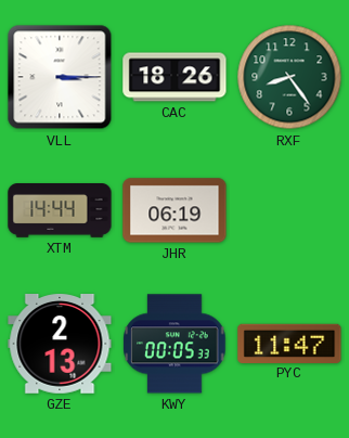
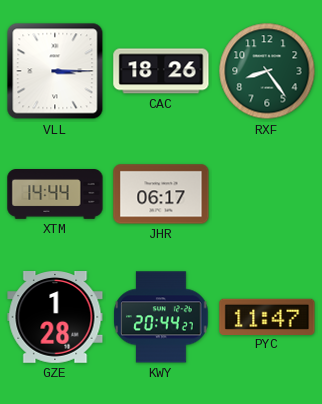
JHR: 06:19 -> 06:17 (161, 194)
GZE: 2:13 -> 1:28 (55, 318)
KWY: 00:05 -> 20:44 (161, 317)
